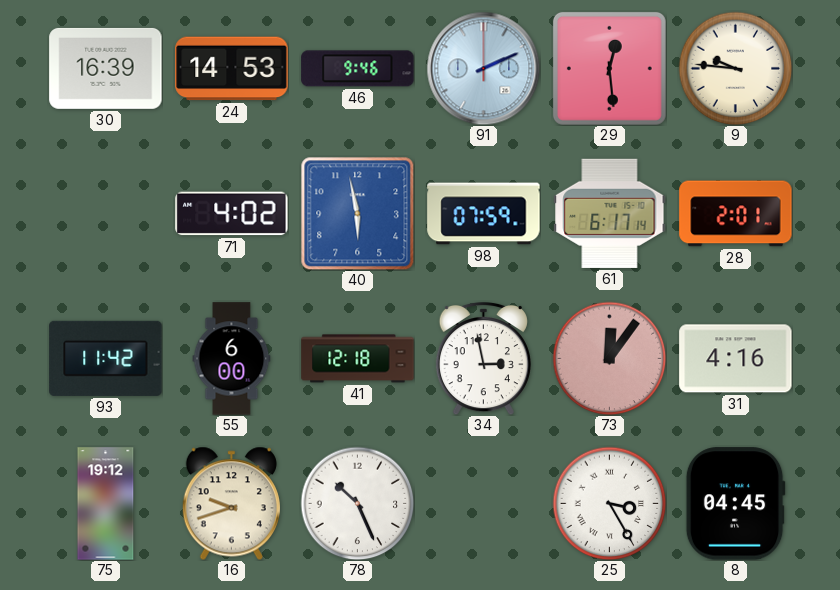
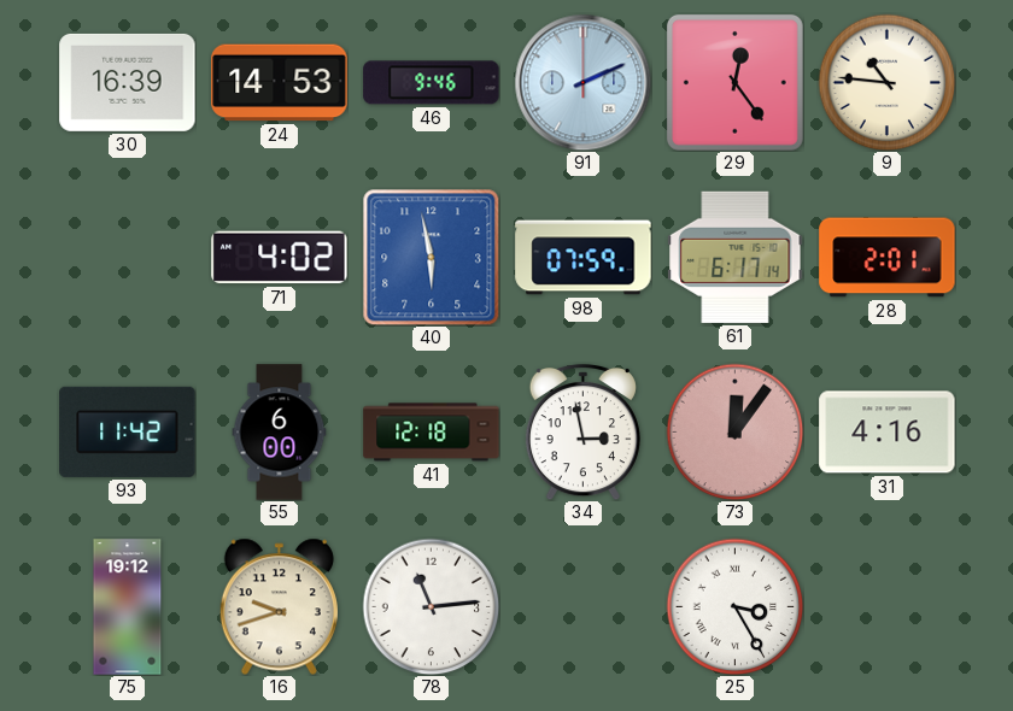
29: 12:29 -> 12:24 (734, 82)
9: 9:46 -> 10:46 (886, 82)
78: 10:26 -> 11:14 (431, 606)
8: 04:45 -> none (735, 504)
